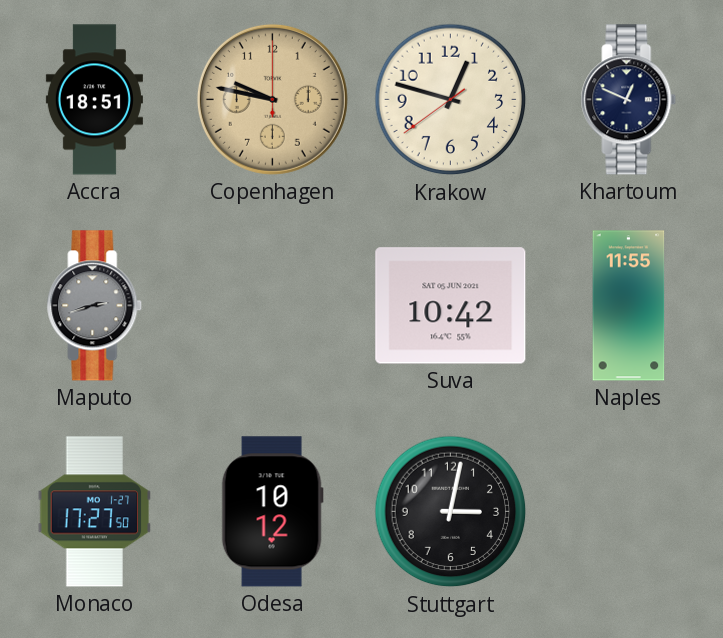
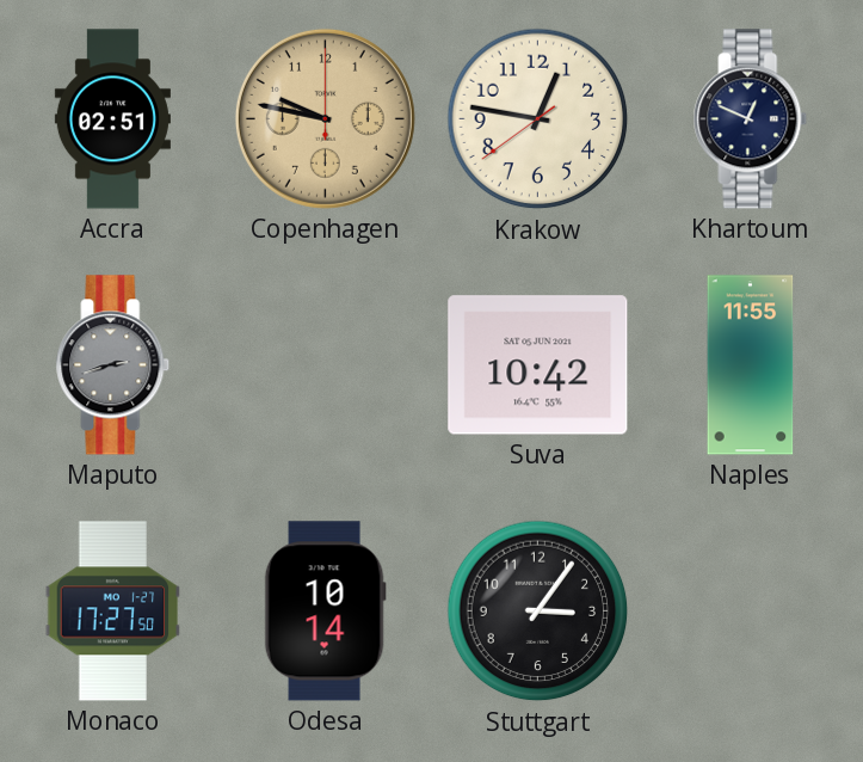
Accra: 18:51 -> 02:51 (112, 119)
Krakow: 12:47 -> 12:46 (538, 119)
Odesa: 10:12 -> 10:14 (325, 612)
Stuttgart: 3:02 -> 3:06 (538, 612)
